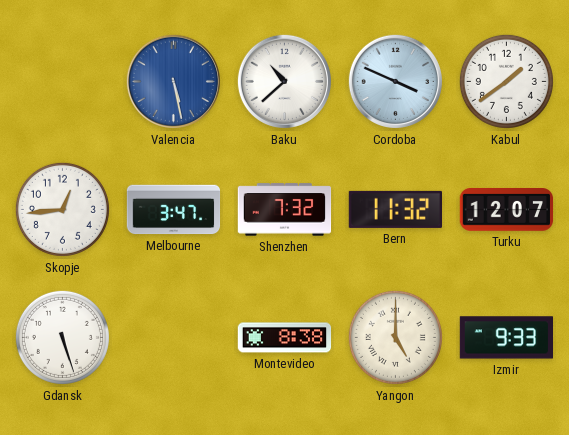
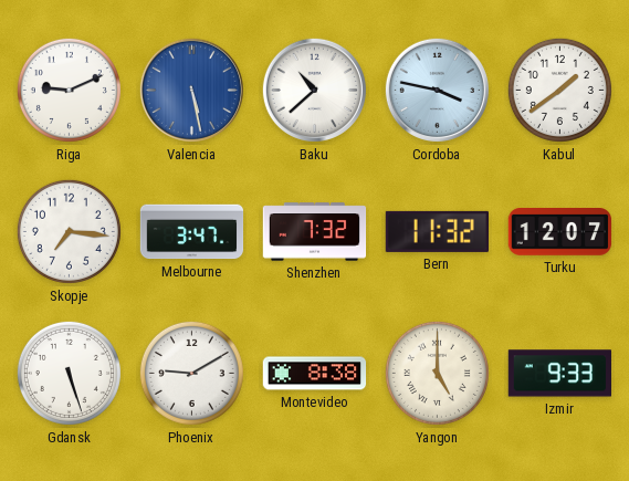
Riga: none -> 9:11 (69, 90)
Cordoba: 3:49 -> 3:47 (437, 90)
Skopje: 12:44 -> 7:16 (69, 231)
Phoenix: none -> 9:10 (191, 373)
